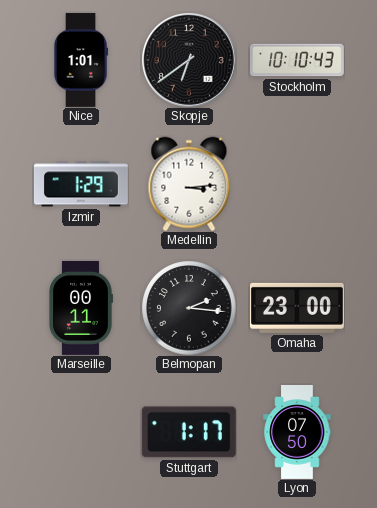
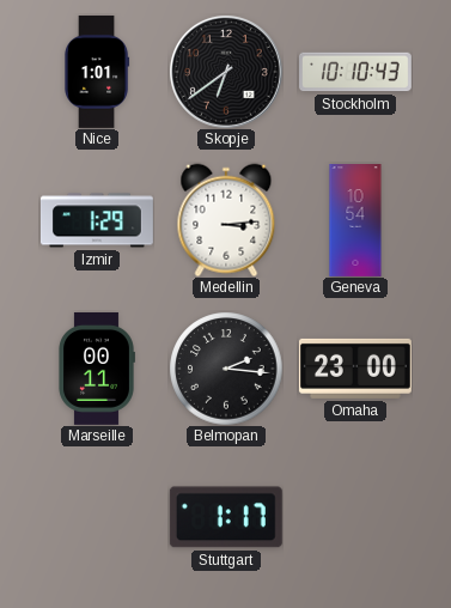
Geneva: none -> 10:54 (355, 221)
Lyon: 07:50 -> none (297, 433)
